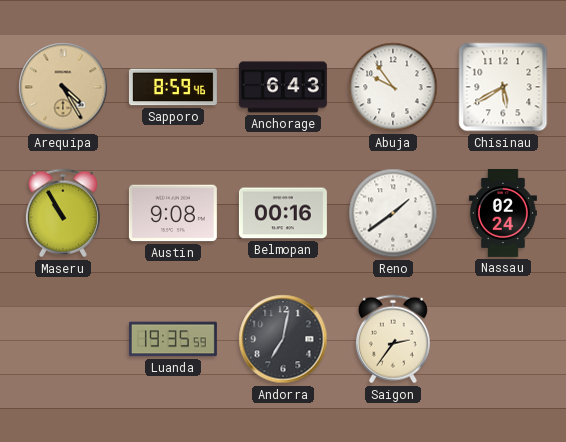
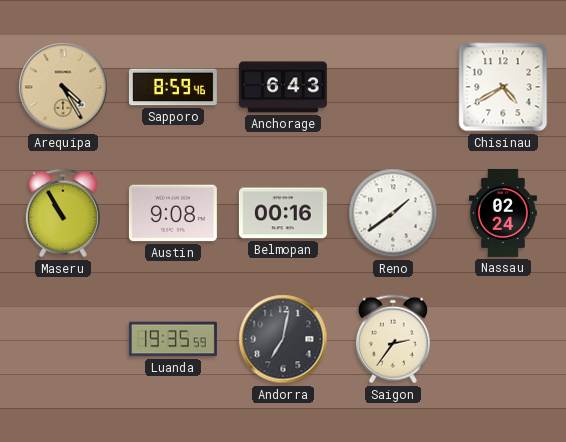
Abuja: 9:54 -> none (393, 87)
Chisinau: 5:40 -> 4:40 (503, 87)
